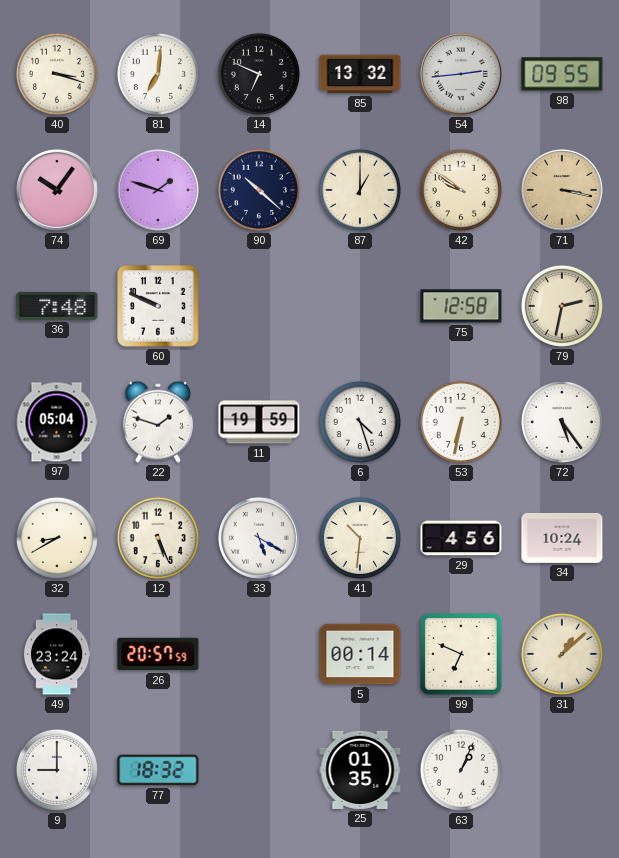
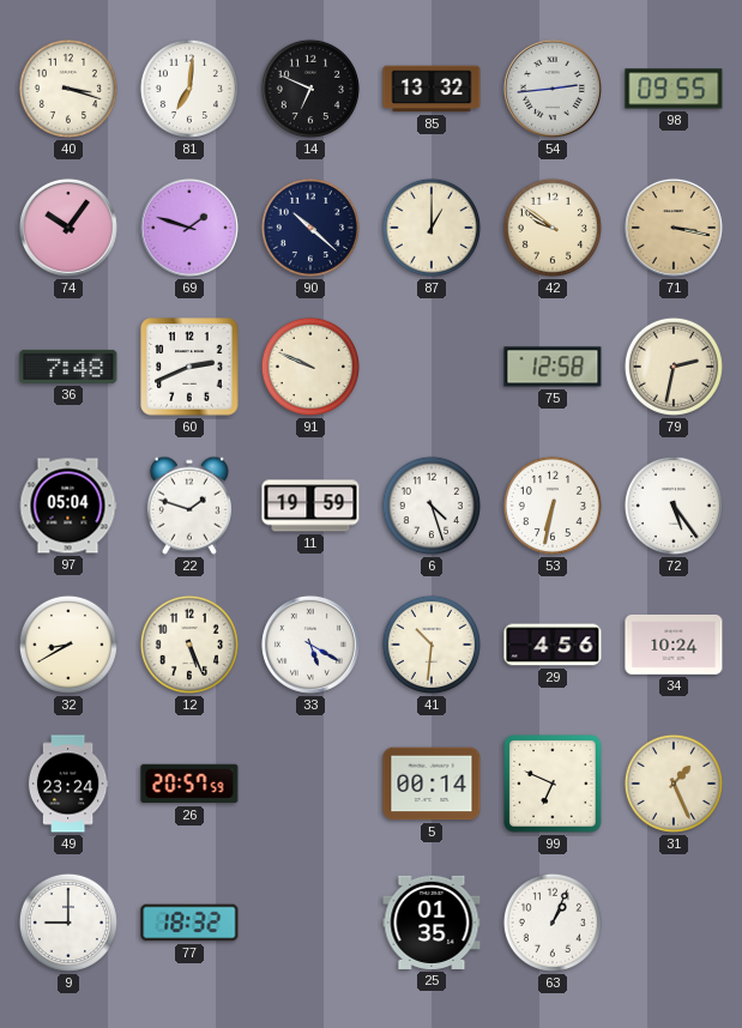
60: 9:49 -> 2:41 (189, 367)
91: none -> 9:49 (310, 367)
31: 1:08 -> 1:26 (674, 784)
